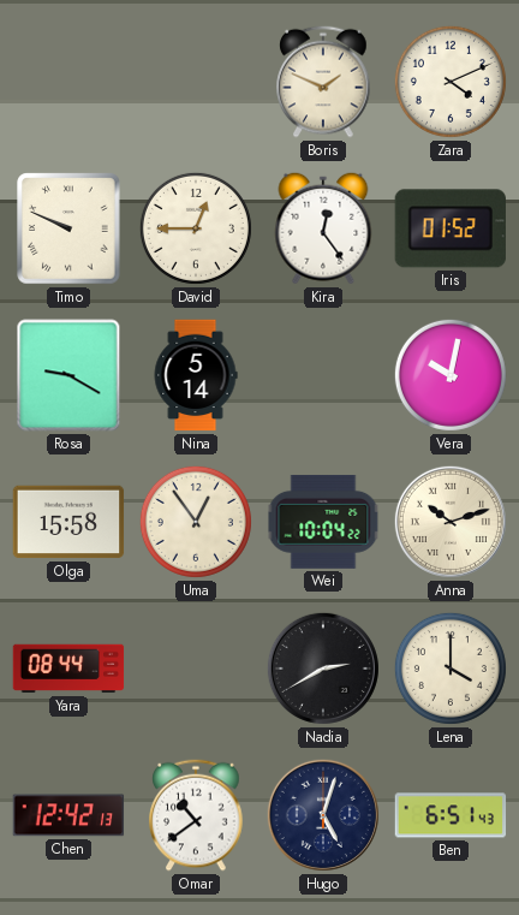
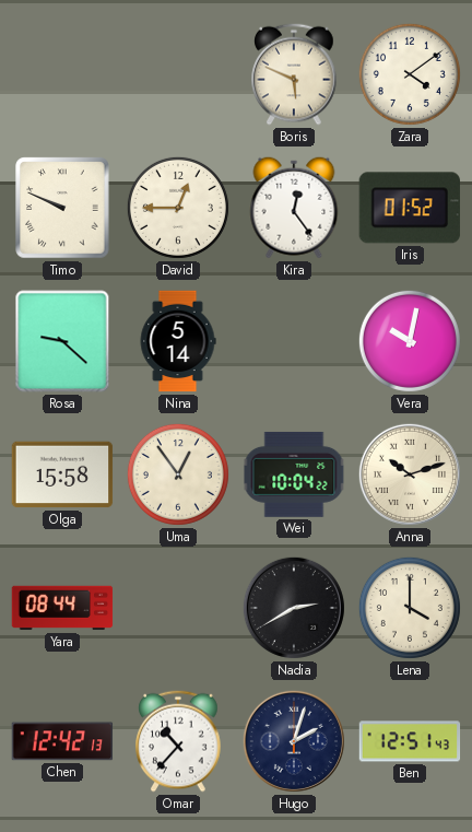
Boris: 1:49 -> 5:49 (294, 74)
Zara: 4:11 -> 4:09 (410, 74)
Rosa: 9:20 -> 9:22 (62, 341)
Omar: 10:39 -> 10:37 (178, 741)
Hugo: 5:03 -> 2:03 (294, 741)
Ben: 6:51 -> 12:51 (410, 741)
